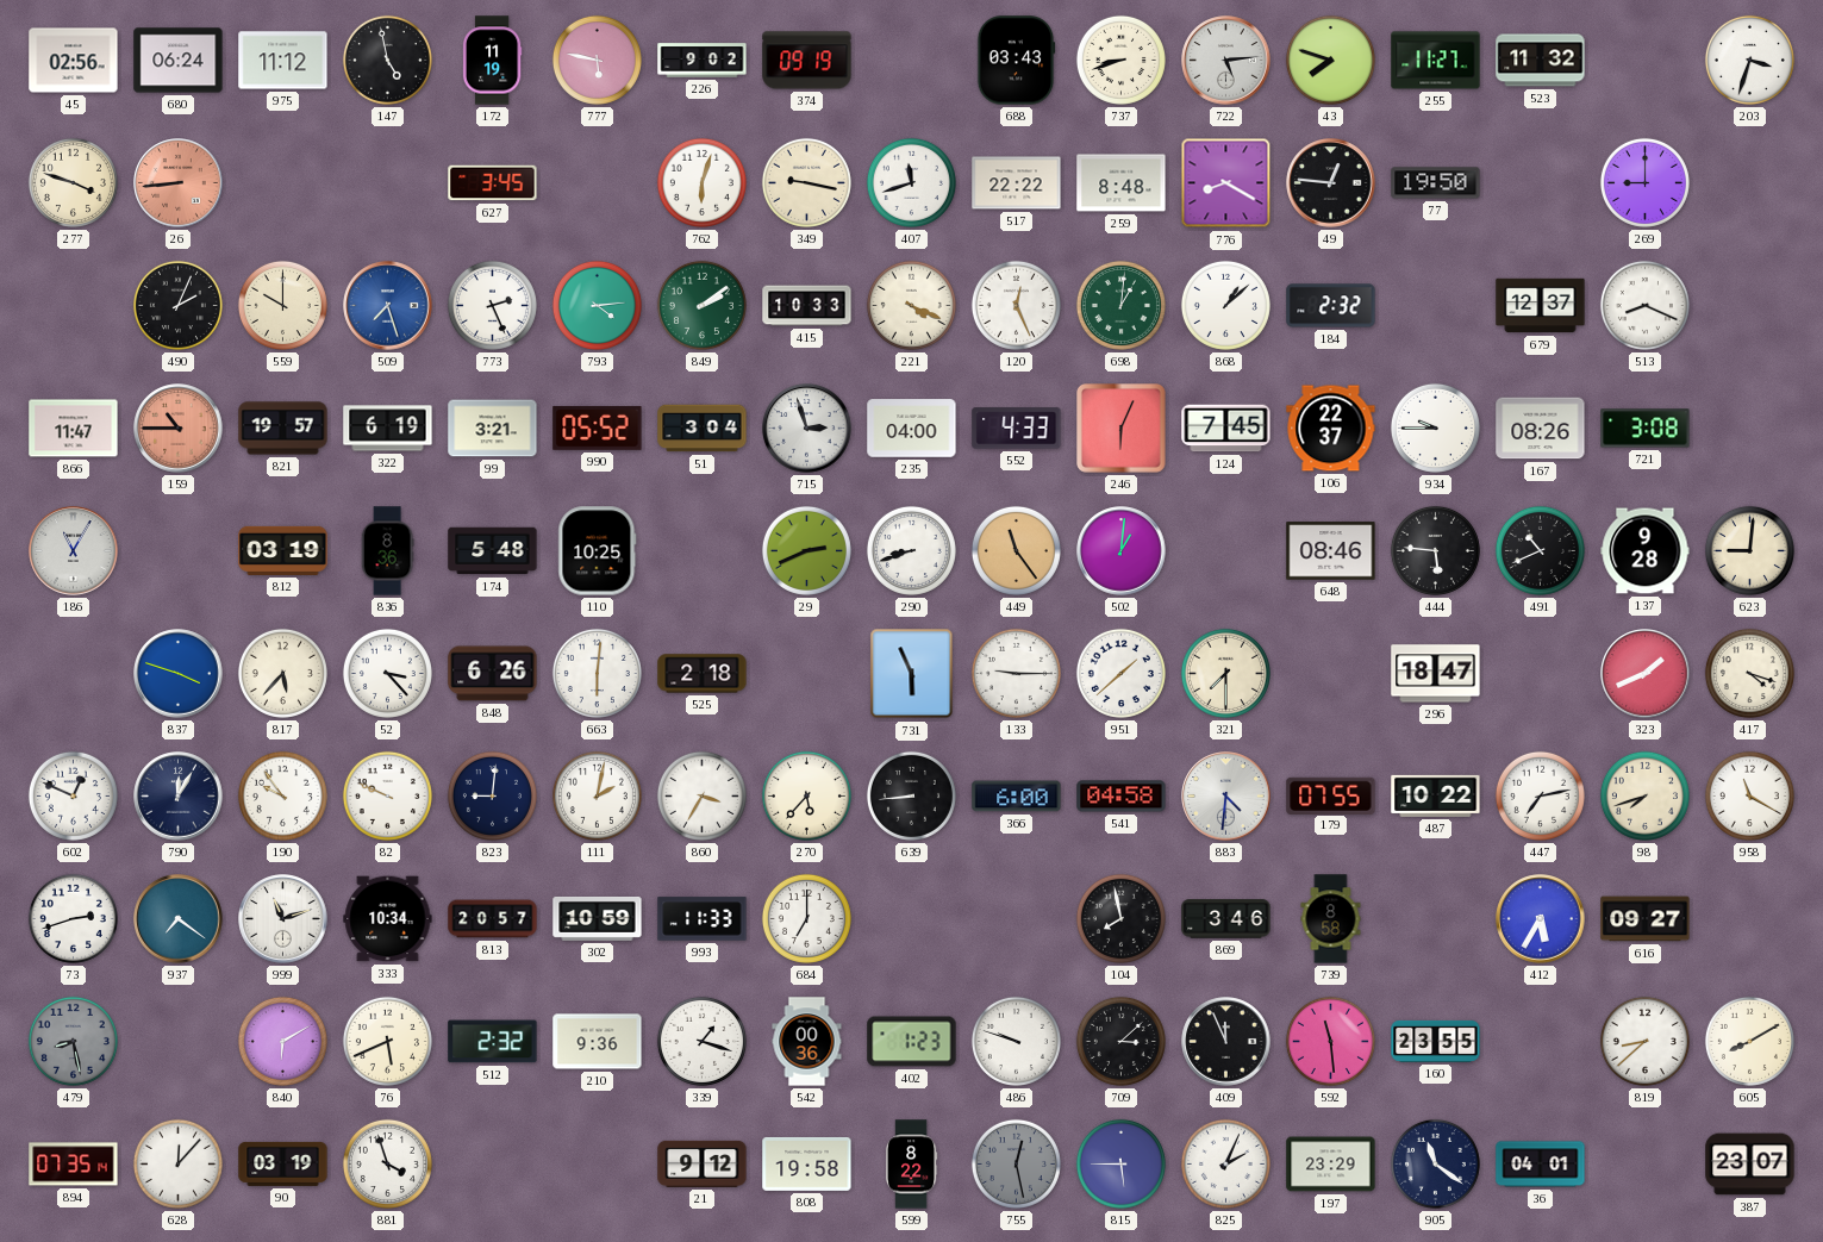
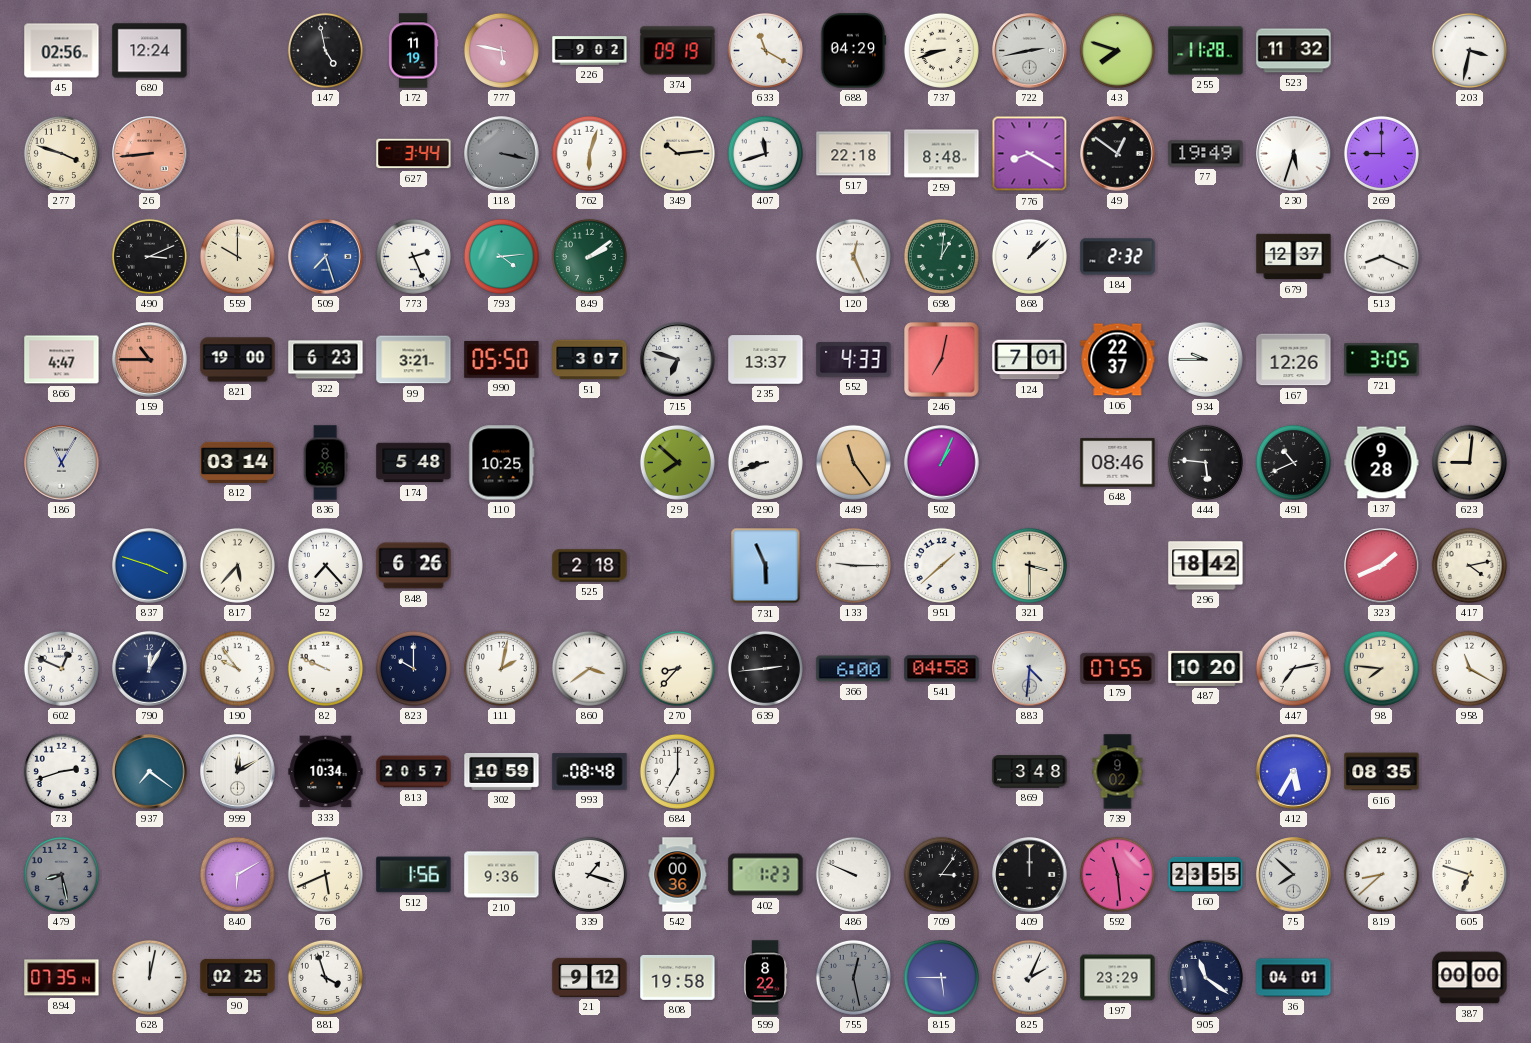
680: 06:24 -> 12:24 (150, 51)
975: 11:12 -> none (283, 61)
633: none -> 11:20 (765, 50)
688: 03:43 -> 04:29 (853, 51)
722: 5:14 -> 2:43 (1030, 51)
255: 11:27 -> 11:28 (1206, 51)
203: 3:33 -> 3:32 (1469, 50)
627: 3:45 -> 3:44 (414, 154)
118: none -> 3:17 (502, 154)
349: 9:17 -> 10:14 (677, 153)
517: 22:22 -> 22:18 (854, 154)
49: 12:46 -> 12:51 (1118, 154)
77: 19:50 -> 19:49 (1206, 154)
230: none -> 5:33 (1294, 154)
490: 2:04 -> 3:11 (149, 256)
415: 10:33 -> none (807, 306)
221: 4:19 -> none (911, 305)
866: 11:47 -> 4:47 (62, 360)
821: 19:57 -> 19:00 (238, 360)
322: 6:19 -> 6:23 (326, 360)
990: 05:52 -> 05:50 (502, 359)
51: 3:04 -> 3:07 (590, 360)
715: 2:57 -> 6:48 (678, 360)
235: 04:00 -> 13:37 (766, 360)
246: 6:04 -> 7:02 (942, 360)
124: 7:45 -> 7:01 (1030, 360)
167: 08:26 -> 12:26 (1294, 360)
721: 3:08 -> 3:05 (1382, 360)
812: 03:19 -> 03:14 (238, 462)
29: 2:41 -> 7:52 (677, 462)
502: 1:01 -> 1:04 (942, 463)
52: 3:23 -> 7:23 (325, 565)
663: 6:01 -> none (597, 673)
321: 7:30 -> 3:30 (1029, 565)
296: 18:47 -> 18:42 (1206, 566)
417: 4:18 -> 4:13 (1469, 565)
823: 9:01 -> 10:00 (413, 668)
860: 3:35 -> 3:39 (589, 668)
270: 5:37 -> 8:37 (677, 668)
639: 8:44 -> 2:44 (765, 668)
487: 10:22 -> 10:20 (1206, 668)
98: 7:42 -> 7:46 (1381, 668)
999: 11:12 -> 12:10 (238, 772)
993: 11:33 -> 08:48 (590, 772)
104: 7:58 -> none (1120, 918)
869: 3:46 -> 3:48 (1030, 772)
739: 8:58 -> 9:02 (1118, 772)
616: 09:27 -> 08:35 (1382, 772)
512: 2:32 -> 1:56 (414, 875)
486: 9:48 -> 9:49 (853, 874)
709: 3:08 -> 3:06 (941, 874)
409: 11:56 -> 12:00 (1030, 875)
75: none -> 7:52 (1294, 875)
605: 8:10 -> 6:48 (1469, 874)
628: 12:07 -> 12:02 (149, 977)
90: 03:19 -> 02:25 (238, 977)
387: 23:07 -> 00:00 (1470, 978)
